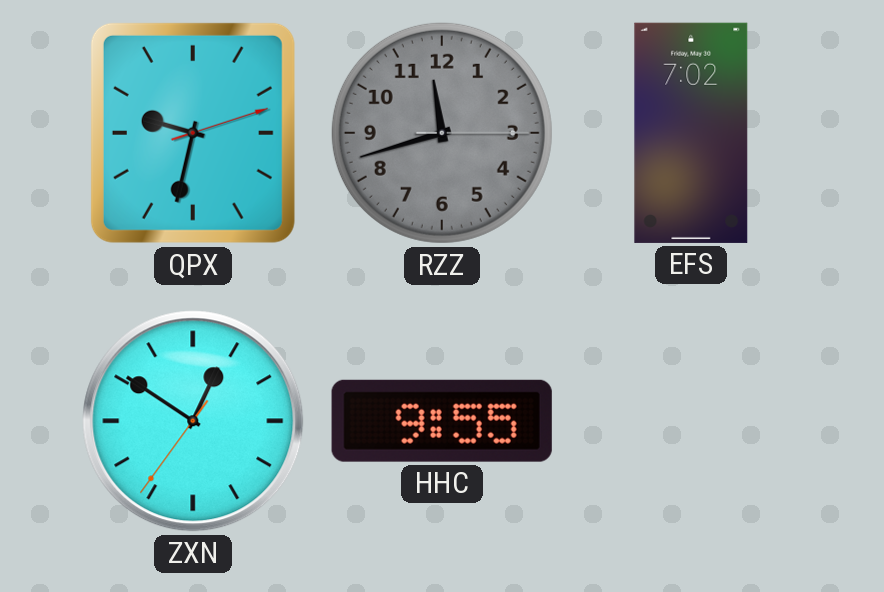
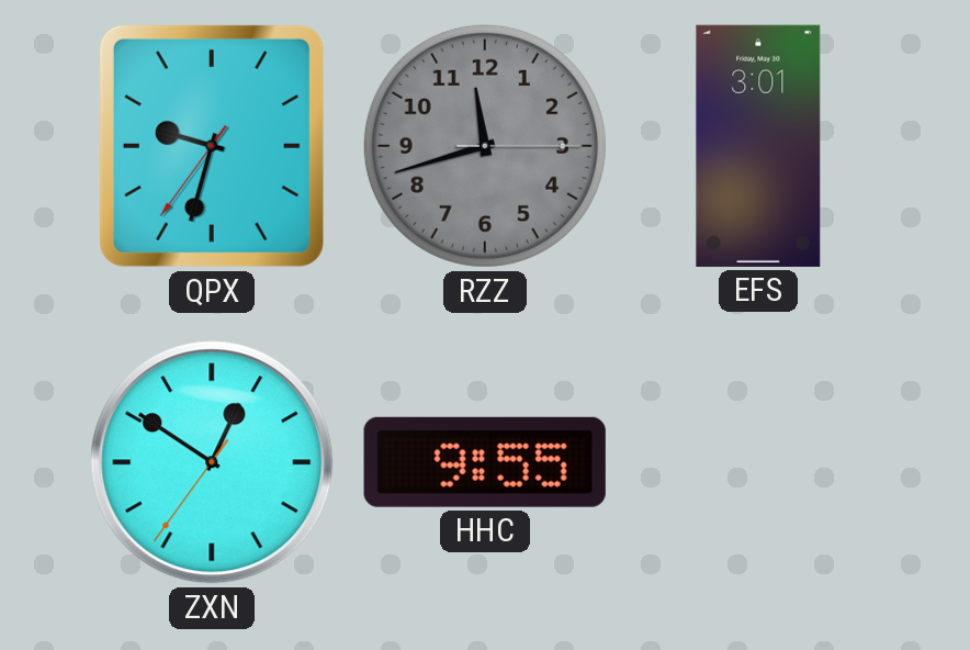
QPX: 9:32:12 -> 9:32:36 (212, 146)
EFS: 7:02 -> 3:01 (758, 146)
